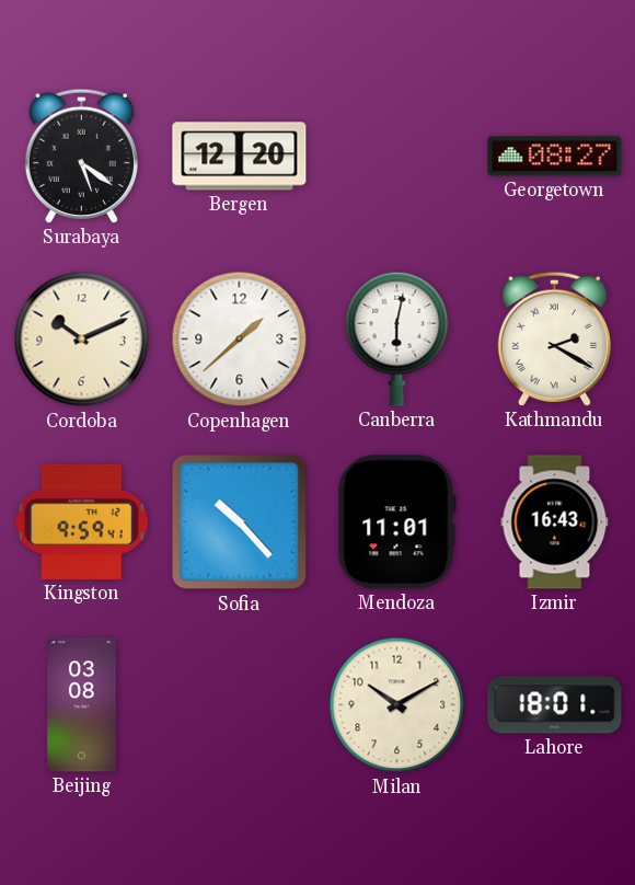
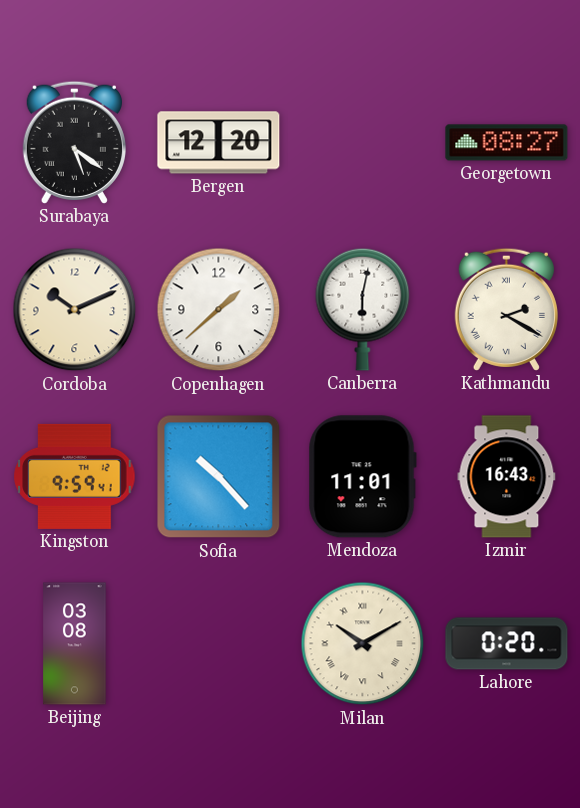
Milan numerals: Arabic -> Roman (363, 644)
Lahore: 18:01 -> 0:20 (507, 644)
